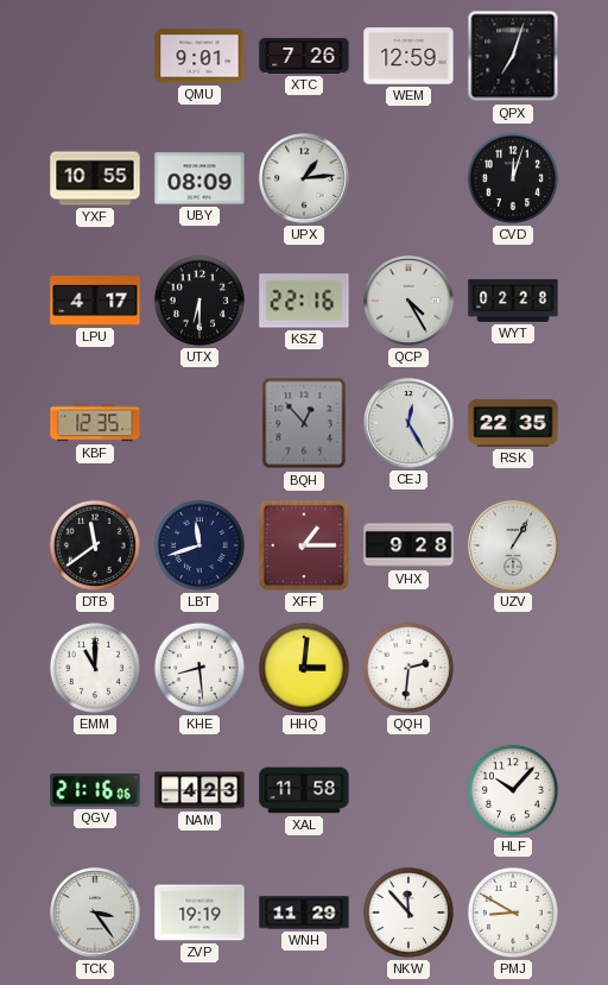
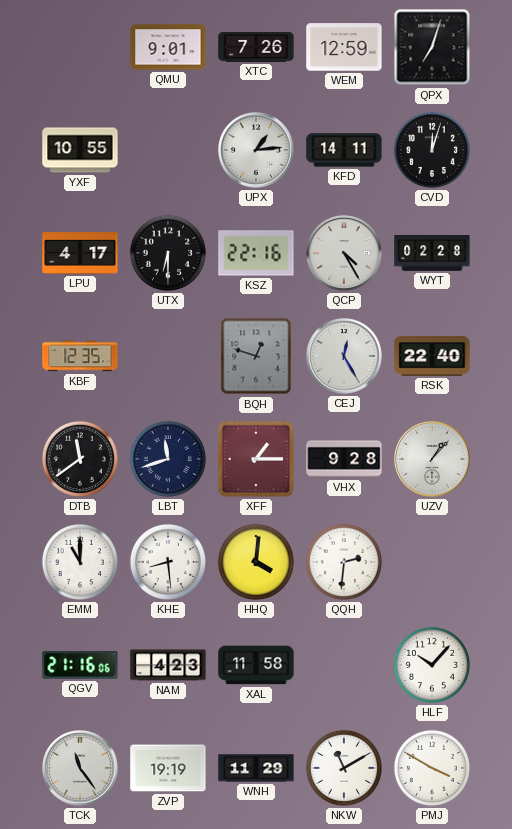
UBY: 08:09 -> none (199, 178)
KFD: none -> 14:11 (344, 150)
BQH: 12:53 -> 12:48 (256, 356)
RSK: 22:35 -> 22:40 (432, 356)
UZV: 1:05 -> 1:07 (432, 459)
HHQ: 3:01 -> 4:01 (256, 562)
TCK: 3:24 -> 11:24 (80, 768)
NKW: 11:53 -> 11:10 (344, 768)
PMJ: 8:50 -> 3:50 (432, 768)
